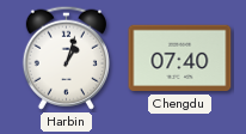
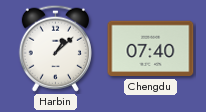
Harbin: 1:03 -> 1:08 (55, 48)
